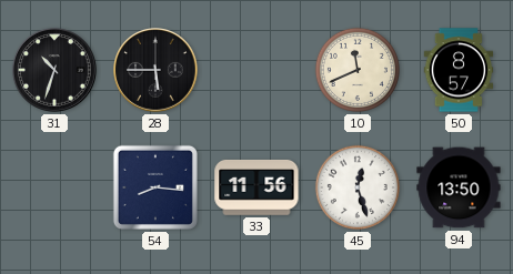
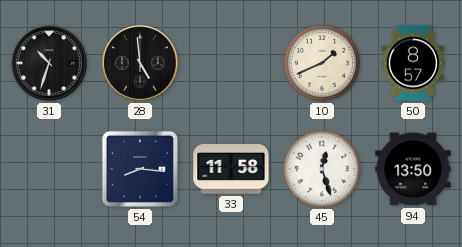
28: 5:45 -> 4:59 (140, 63)
10: 11:41 -> 1:41 (322, 63)
33: 11:56 -> 11:58 (231, 169)
